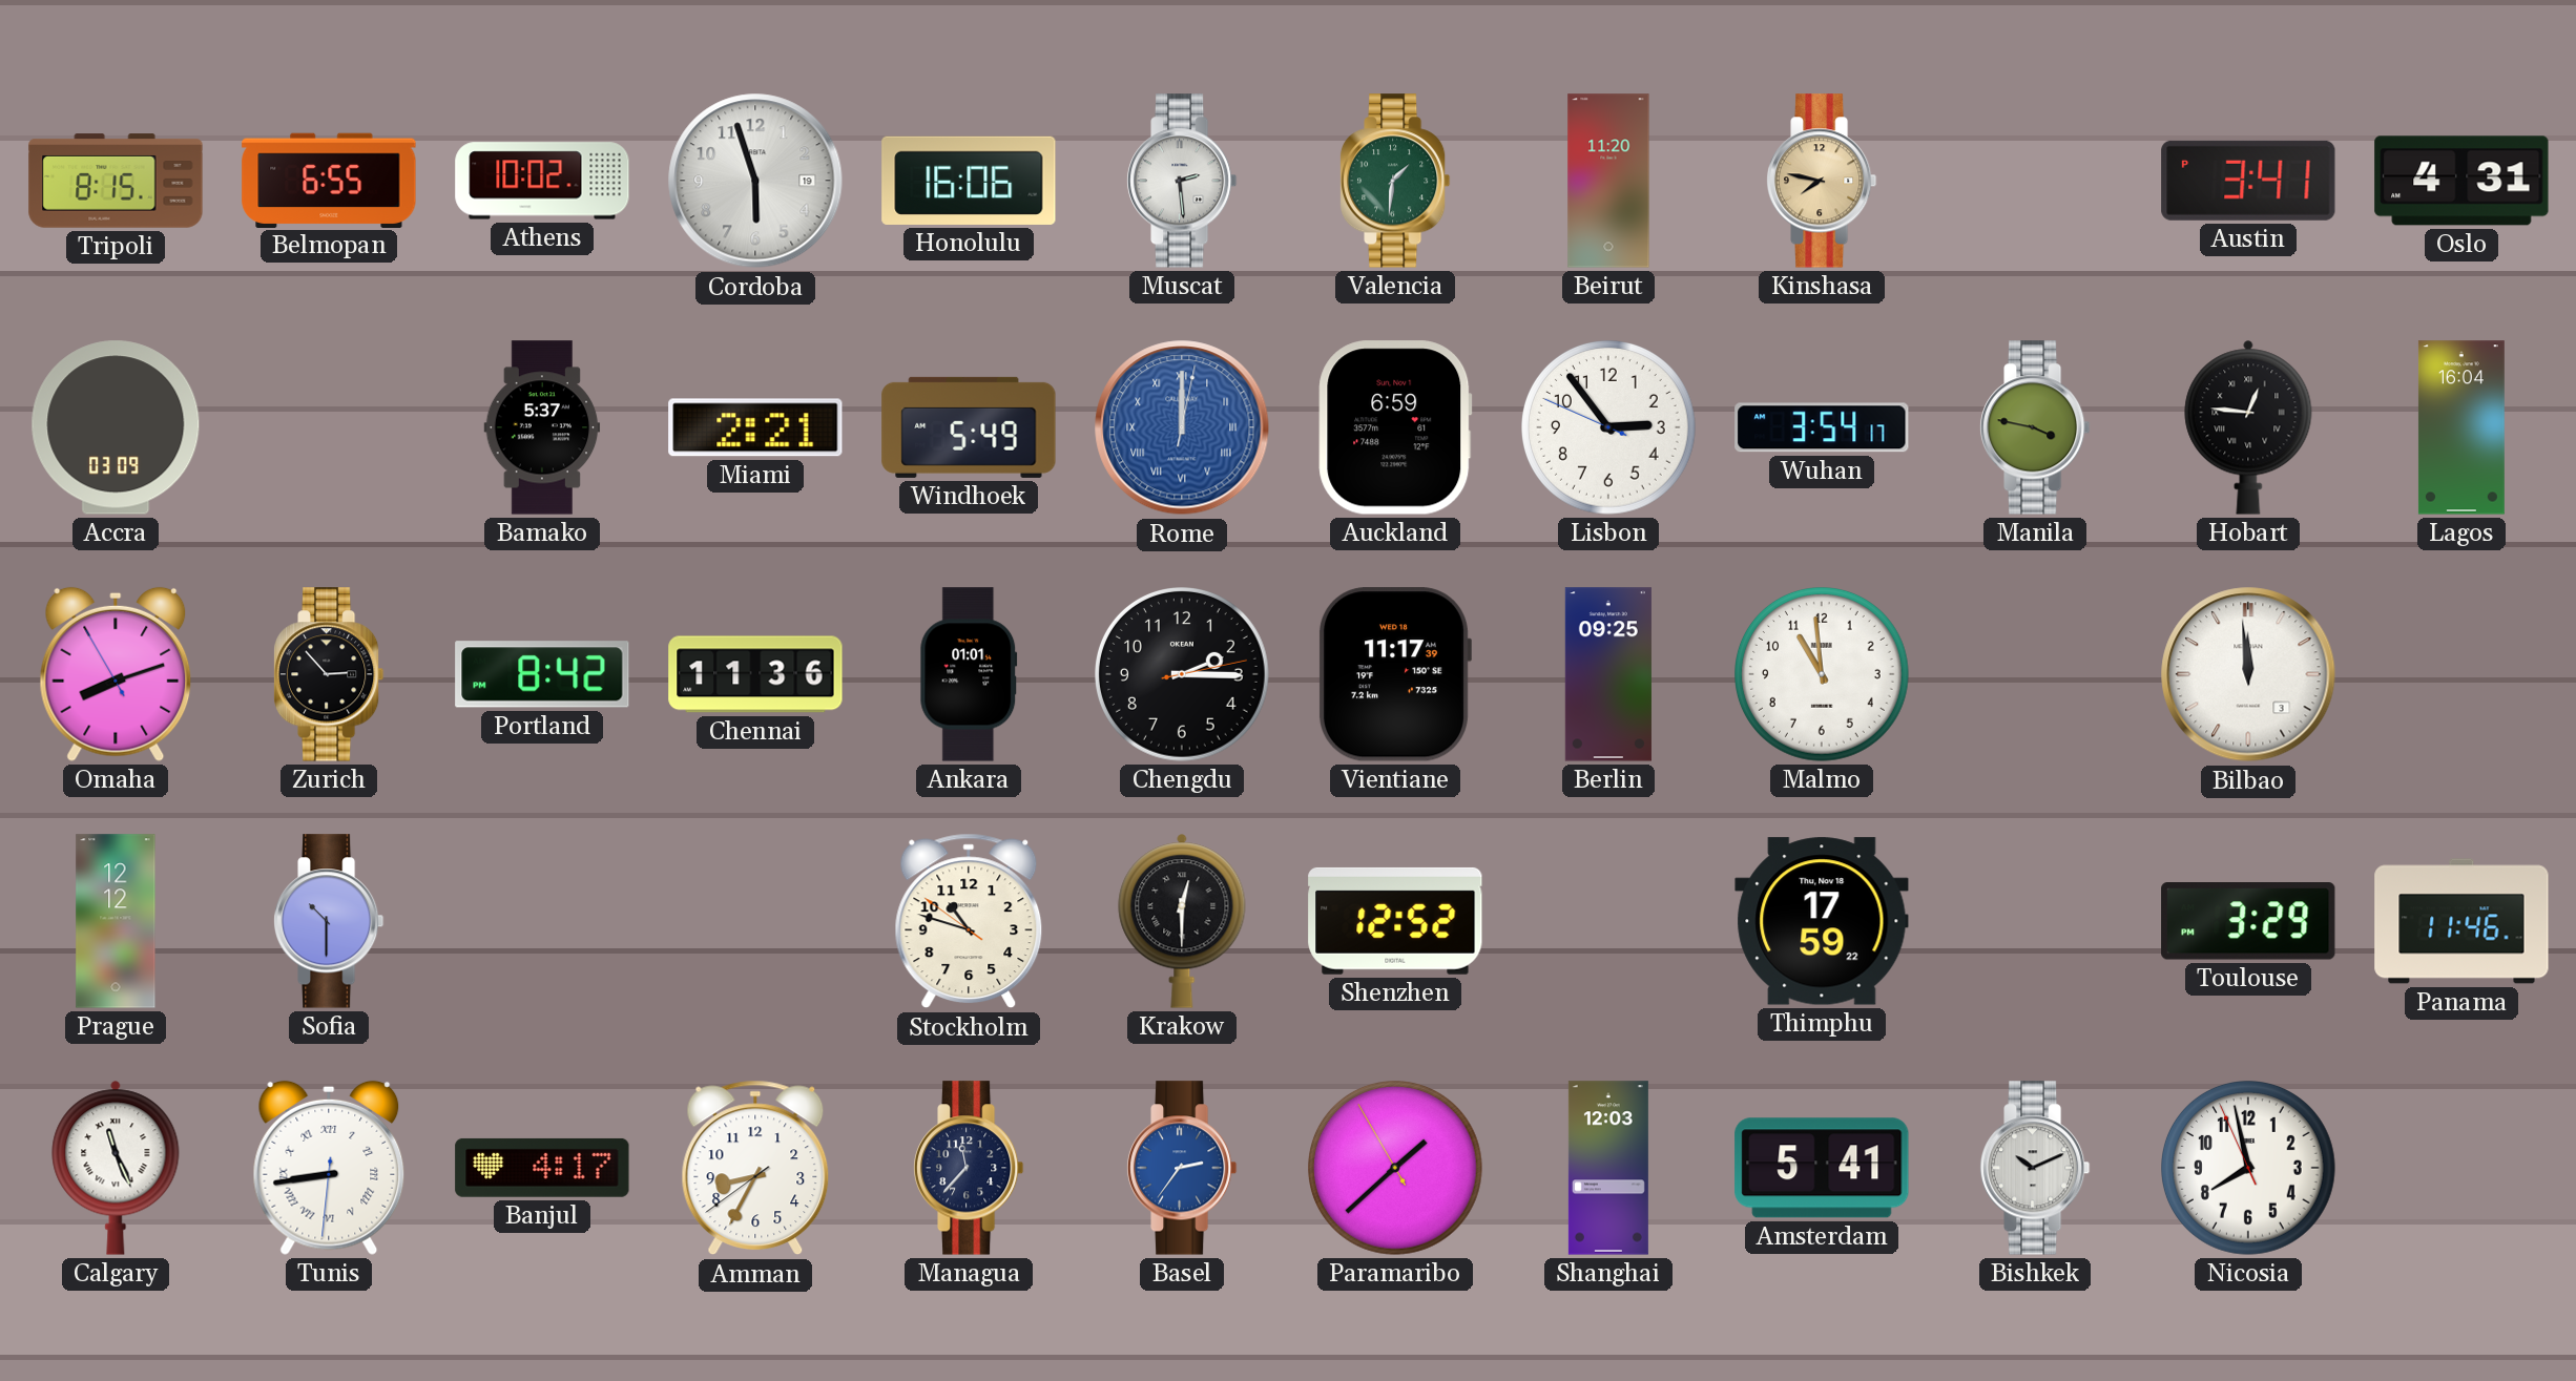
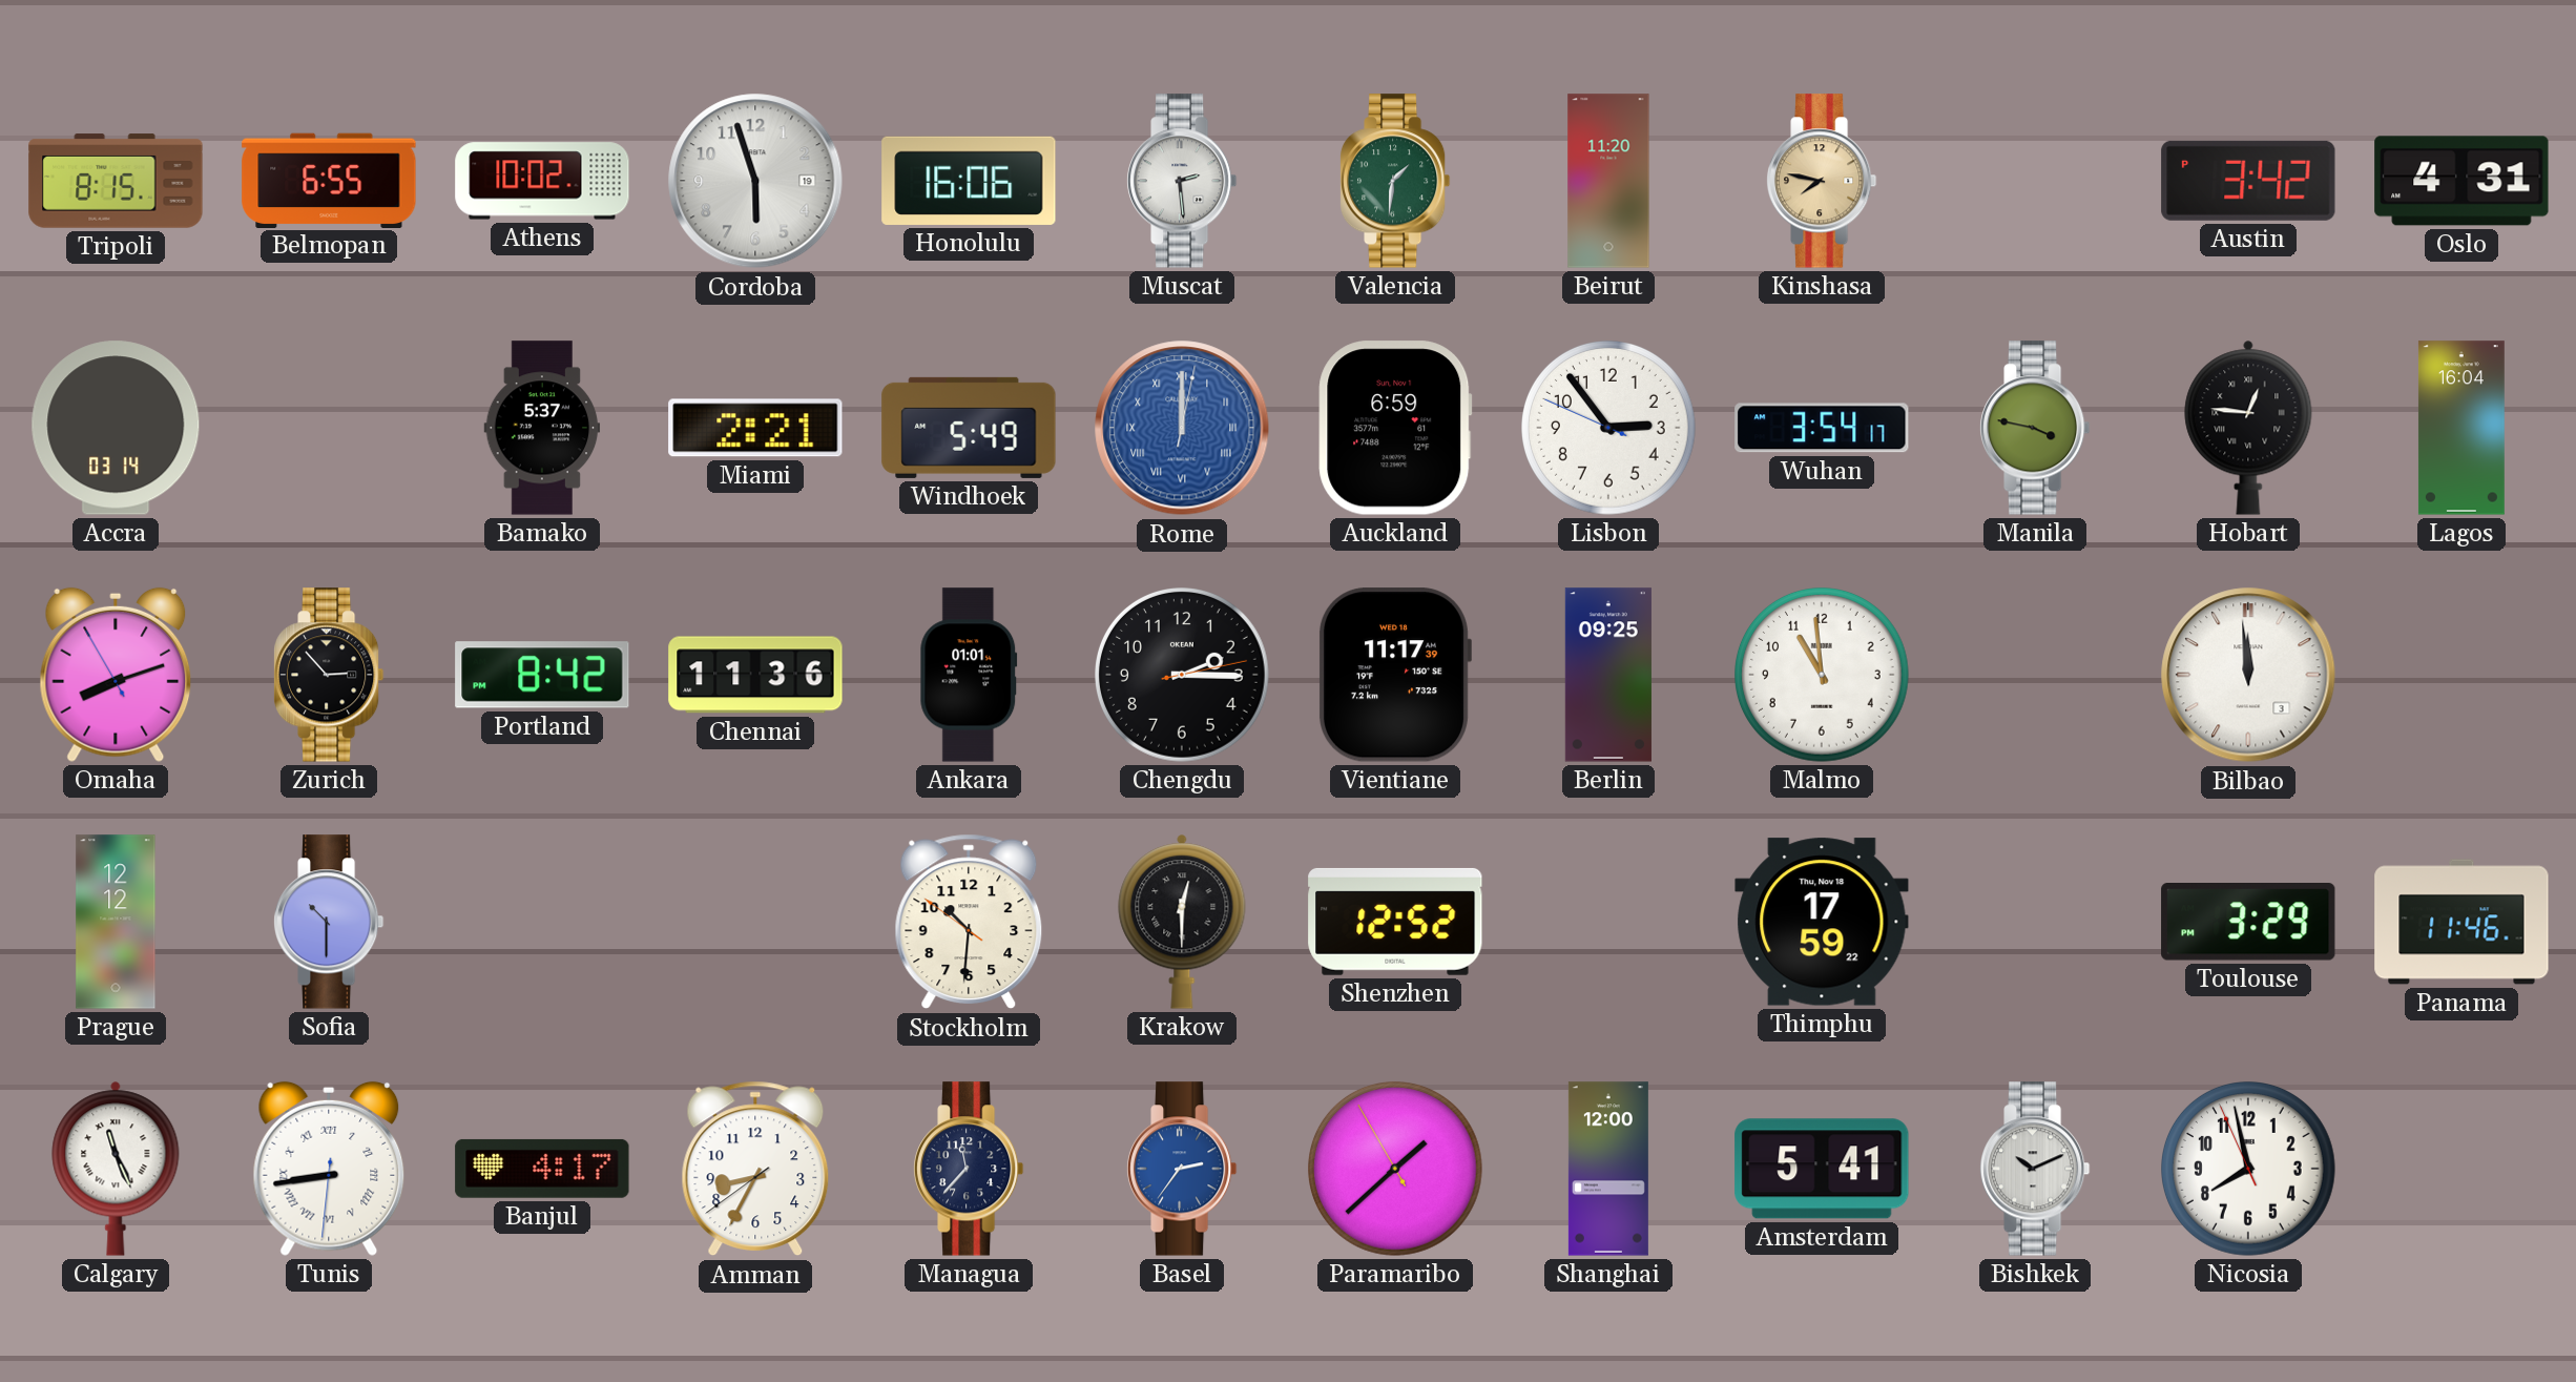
Austin: 3:41 -> 3:42 (2248, 181)
Accra: 03:09 -> 03:14 (116, 428)
Stockholm: 10:47 -> 10:30 (969, 922)
Shanghai: 12:03 -> 12:00 (1608, 1169)
